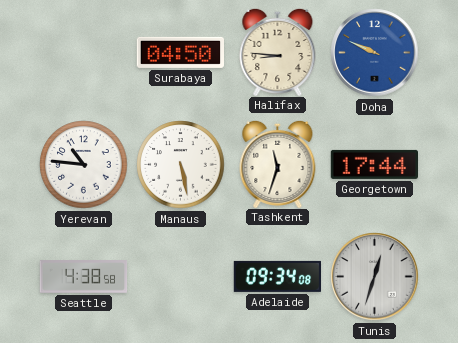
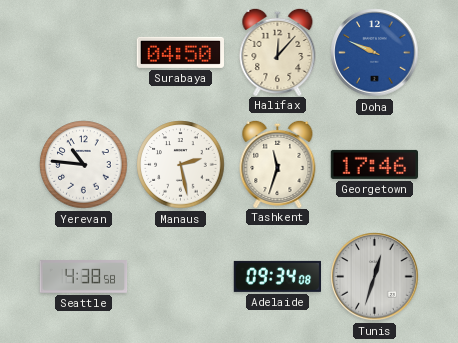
Halifax: 8:46 -> 12:07 (278, 51)
Manaus: 5:28 -> 2:28 (181, 165)
Georgetown: 17:44 -> 17:46 (374, 164)
